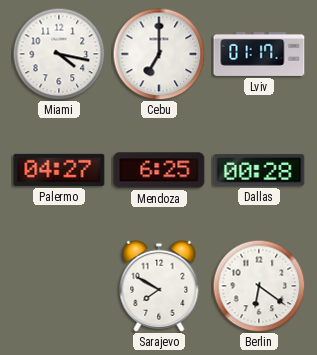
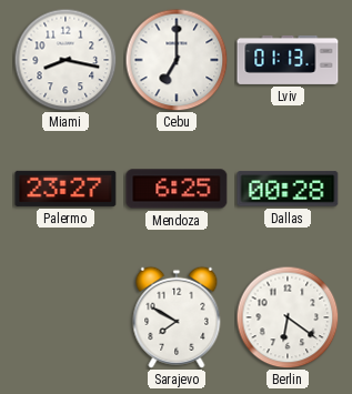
Miami: 4:17 -> 8:17 (66, 60)
Lviv: 01:17 -> 01:13 (288, 60)
Palermo: 04:27 -> 23:27 (66, 189)
